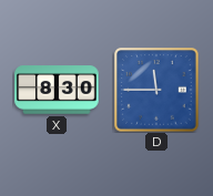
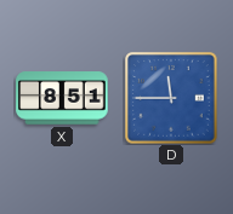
X: 8:30 -> 8:51 (62, 98)
